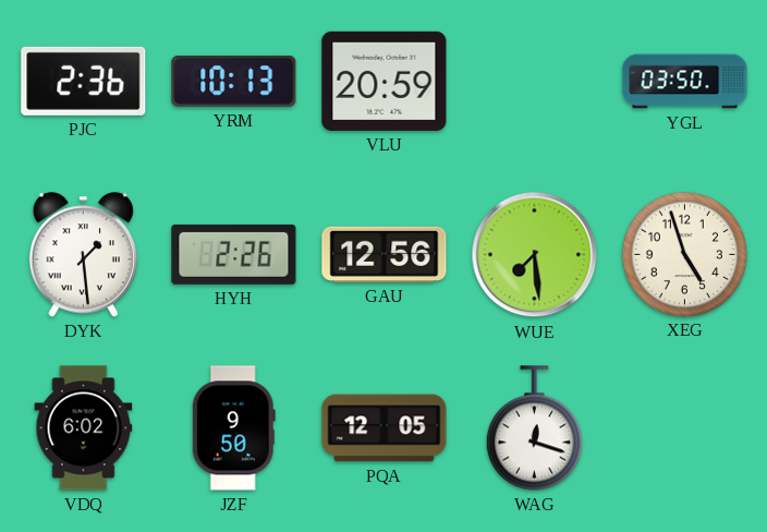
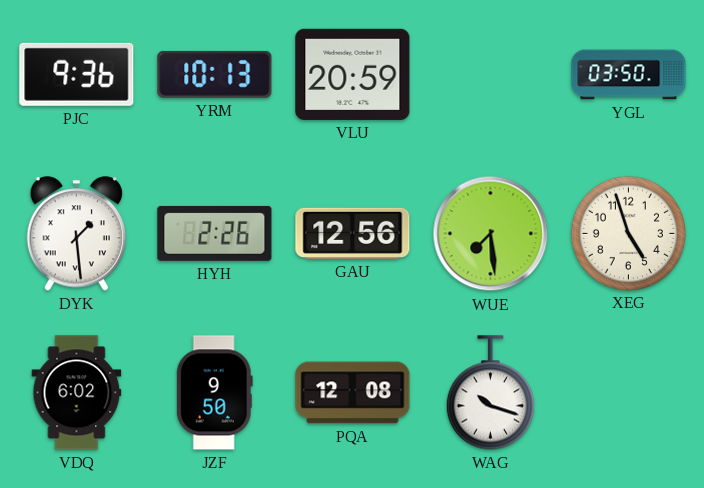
PJC: 2:36 -> 9:36 (77, 74)
PQA: 12:05 -> 12:08 (353, 393)
WAG: 12:18 -> 10:18 (490, 393)
